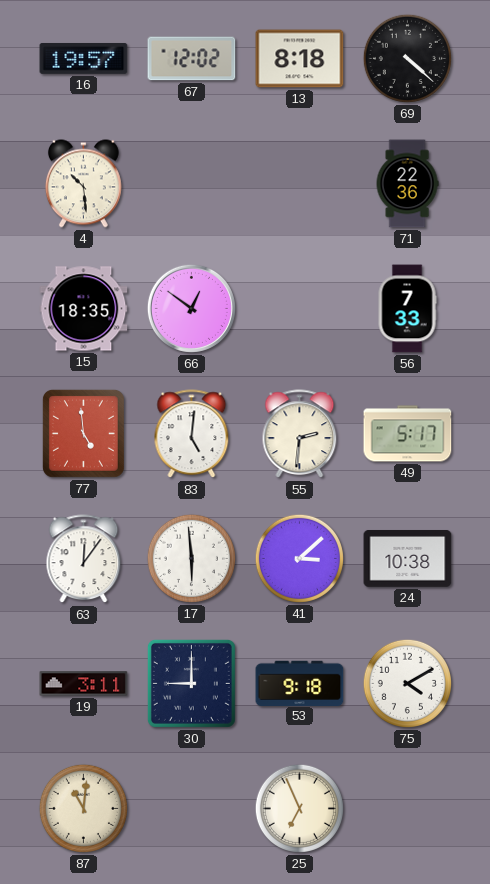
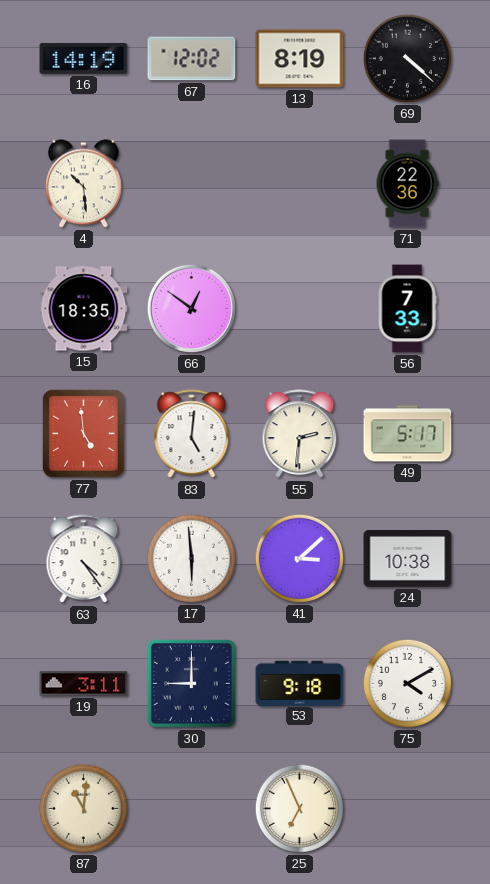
16: 19:57 -> 14:19 (84, 58)
13: 8:18 -> 8:19 (300, 59)
63: 12:06 -> 4:24 (84, 559)
